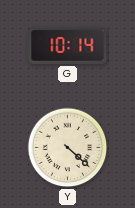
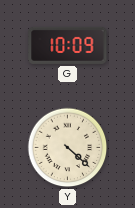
G: 10:14 -> 10:09 (68, 45)
